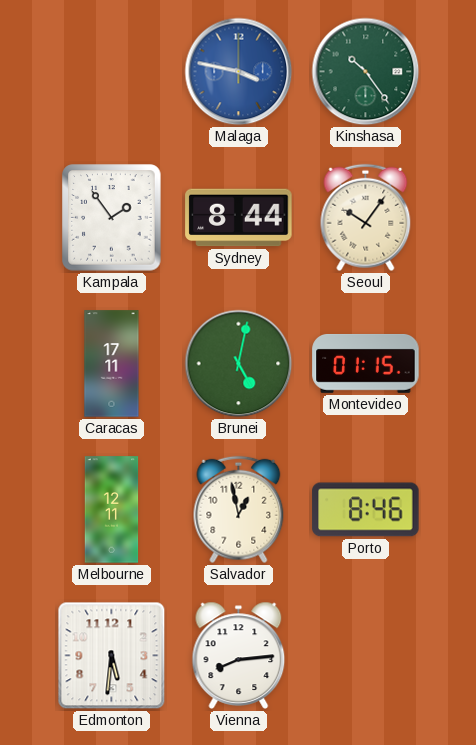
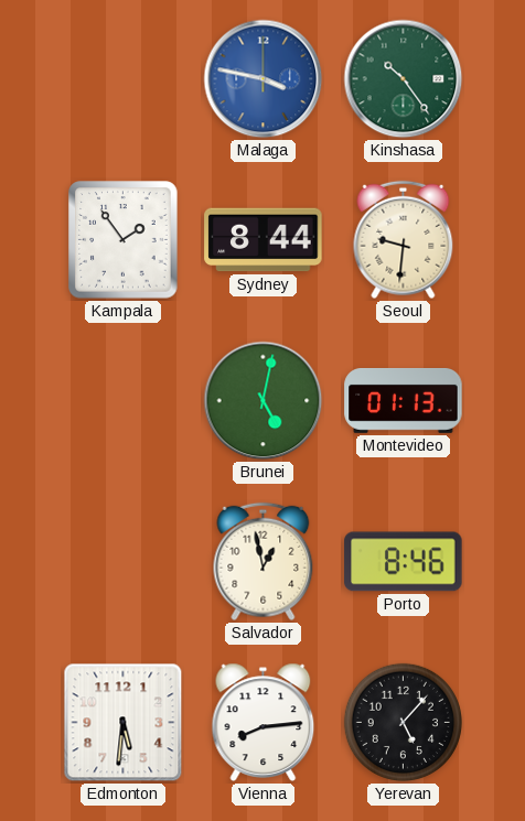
Seoul: 10:06 -> 9:31 (404, 240)
Caracas: 17:11 -> none (112, 364)
Montevideo: 01:15 -> 01:13 (404, 401)
Melbourne: 12:11 -> none (112, 510)
Yerevan: none -> 5:07 (403, 722)
